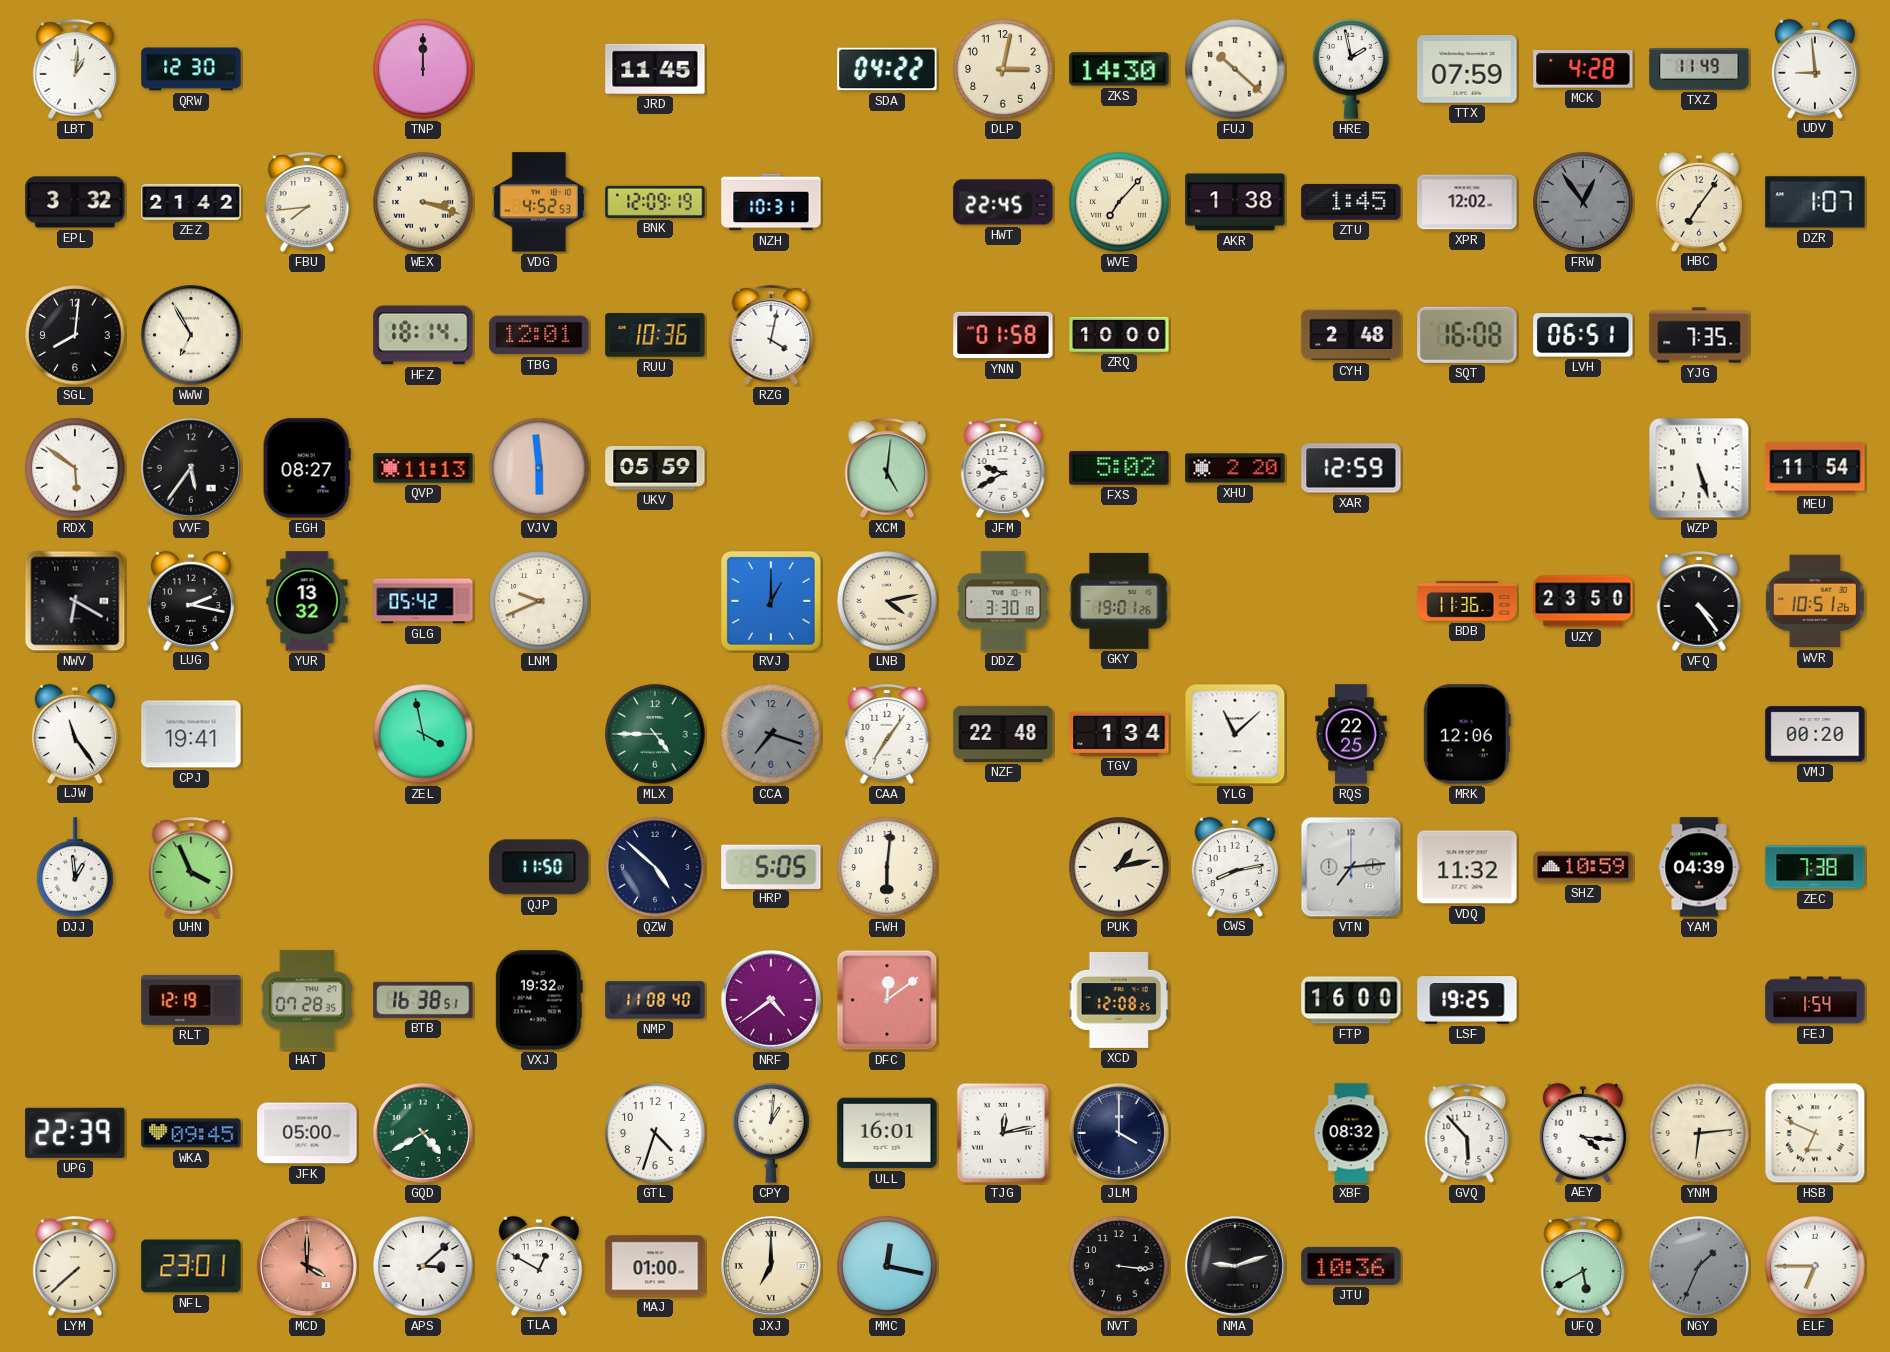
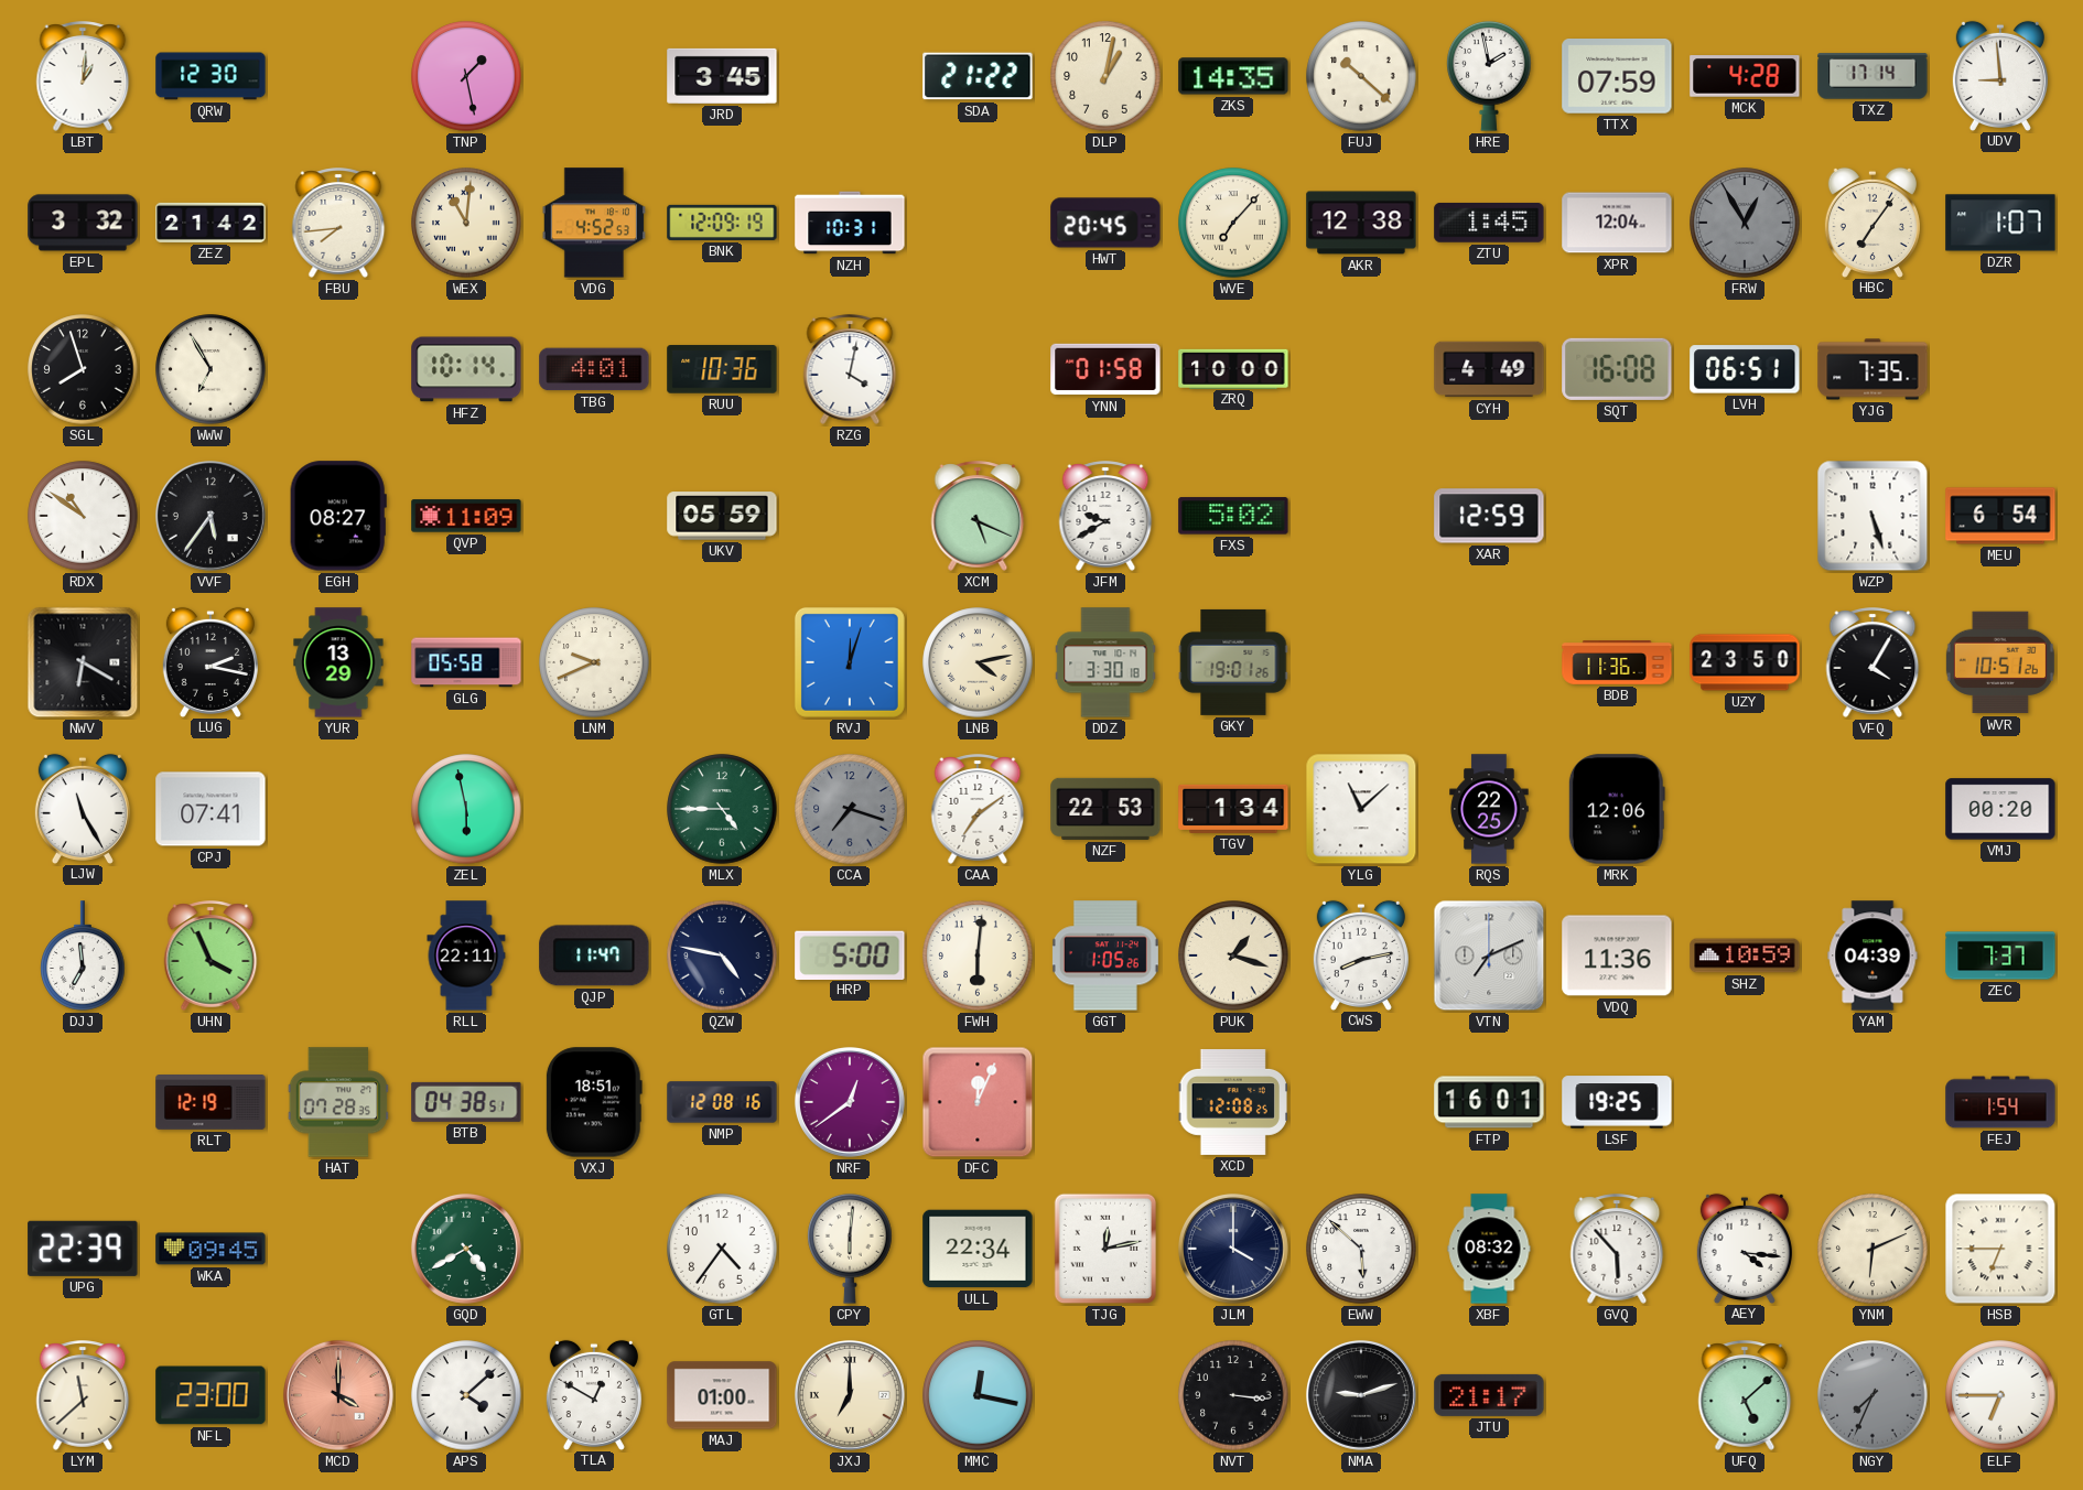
TNP: 12:00 -> 1:28 (466, 76)
JRD: 11:45 -> 3:45 (722, 76)
SDA: 04:22 -> 21:22 (978, 76)
DLP: 3:02 -> 1:02 (1105, 76)
ZKS: 14:30 -> 14:35 (1233, 76)
TXZ: 11:49 -> 17:14 (1872, 76)
WEX: 3:18 -> 11:01 (466, 223)
HWT: 22:45 -> 20:45 (1105, 223)
AKR: 1:38 -> 12:38 (1361, 223)
XPR: 12:02 -> 12:04 (1617, 223)
FRW: 12:54 -> 12:55 (1745, 223)
SGL: 8:01 -> 7:57 (83, 369)
HFZ: 18:14 -> 10:14 (466, 369)
TBG: 12:01 -> 4:01 (594, 369)
CYH: 2:48 -> 4:49 (1489, 369)
RDX: 5:51 -> 10:51 (83, 516)
QVP: 11:13 -> 11:09 (466, 516)
VJV: 5:59 -> none (539, 468)
XCM: 5:01 -> 5:19 (978, 516)
XHU: 2:20 -> none (1235, 468)
MEU: 11:54 -> 6:54 (2000, 516)
YUR: 13:32 -> 13:29 (338, 662)
GLG: 05:42 -> 05:58 (466, 662)
RVJ: 1:00 -> 12:03 (850, 662)
VFQ: 4:24 -> 4:05 (1872, 662)
LJW: 11:24 -> 11:25 (83, 808)
CPJ: 19:41 -> 07:41 (211, 809)
ZEL: 3:58 -> 5:58 (466, 809)
CAA: 7:06 -> 7:09 (978, 809)
NZF: 22:48 -> 22:53 (1105, 809)
DJJ: 12:59 -> 6:59 (83, 955)
RLL: none -> 22:11 (466, 955)
QJP: 11:50 -> 11:47 (594, 955)
QZW: 4:52 -> 4:47 (722, 955)
HRP: 5:05 -> 5:00 (850, 954)
GGT: none -> 1:05 (1105, 955)
PUK: 1:13 -> 1:18 (1233, 955)
VTN: 7:14 -> 7:11 (1489, 955)
VDQ: 11:32 -> 11:36 (1617, 955)
ZEC: 7:38 -> 7:37 (2000, 955)
BTB: 16:38 -> 04:38 (466, 1102)
VXJ: 19:32 -> 18:51 (594, 1102)
NMP: 11:08 -> 12:08 (722, 1102)
NRF: 4:39 -> 12:39 (850, 1102)
DFC: 12:09 -> 12:04 (978, 1102)
FTP: 16:00 -> 16:01 (1489, 1102)
JFK: 05:00 -> none (307, 1133)
GTL: 4:33 -> 4:36 (722, 1249)
CPY: 1:01 -> 6:01 (850, 1249)
ULL: 16:01 -> 22:34 (978, 1249)
EWW: none -> 5:52 (1361, 1249)
YNM: 6:14 -> 6:11 (1872, 1249)
HSB: 6:49 -> 6:45 (2000, 1249)
LYM: 7:38 -> 11:38 (83, 1395)
NFL: 23:01 -> 23:00 (211, 1395)
APS: 3:08 -> 4:08 (466, 1395)
JTU: 10:36 -> 21:17 (1489, 1395)
UFQ: 5:40 -> 5:08 (1745, 1395)
NGY: 1:34 -> 7:34 (1872, 1395)
